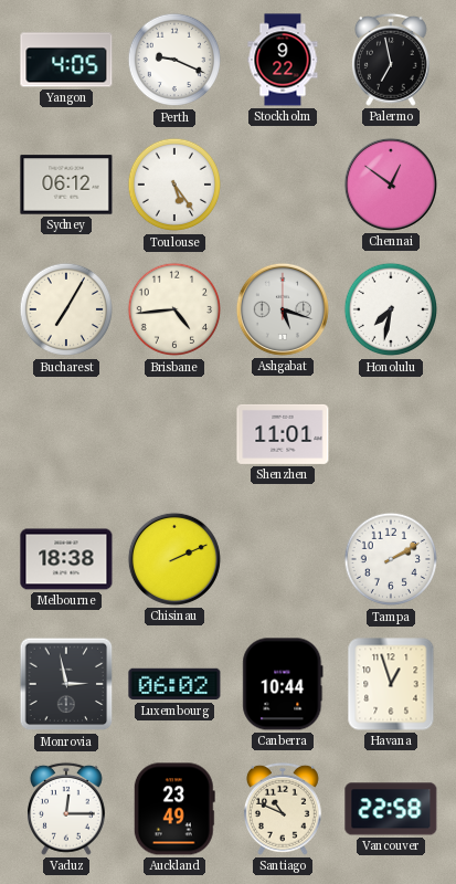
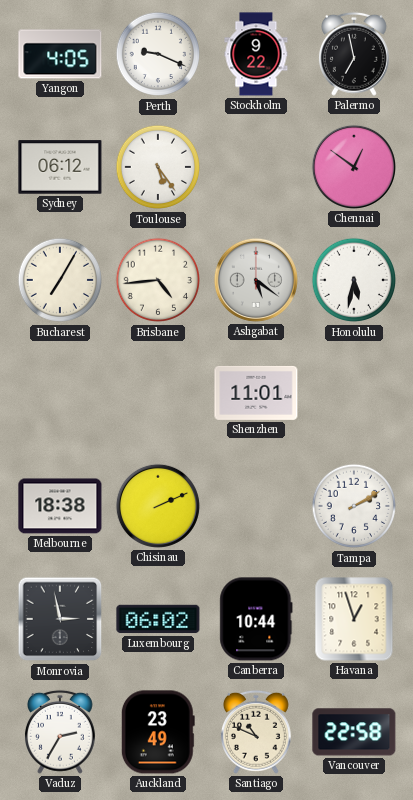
Ashgabat: 5:18 -> 5:21 (256, 280)
Honolulu: 7:32 -> 5:32 (354, 280)
Vaduz: 12:15 -> 2:35 (60, 732)
